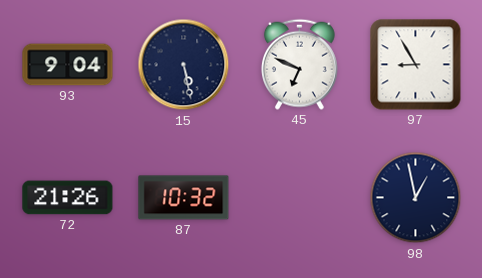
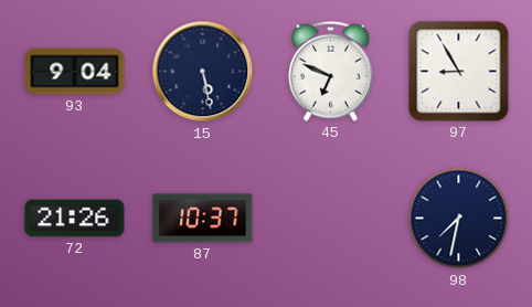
87: 10:32 -> 10:37 (203, 219)
98: 12:58 -> 7:32 (459, 219)
